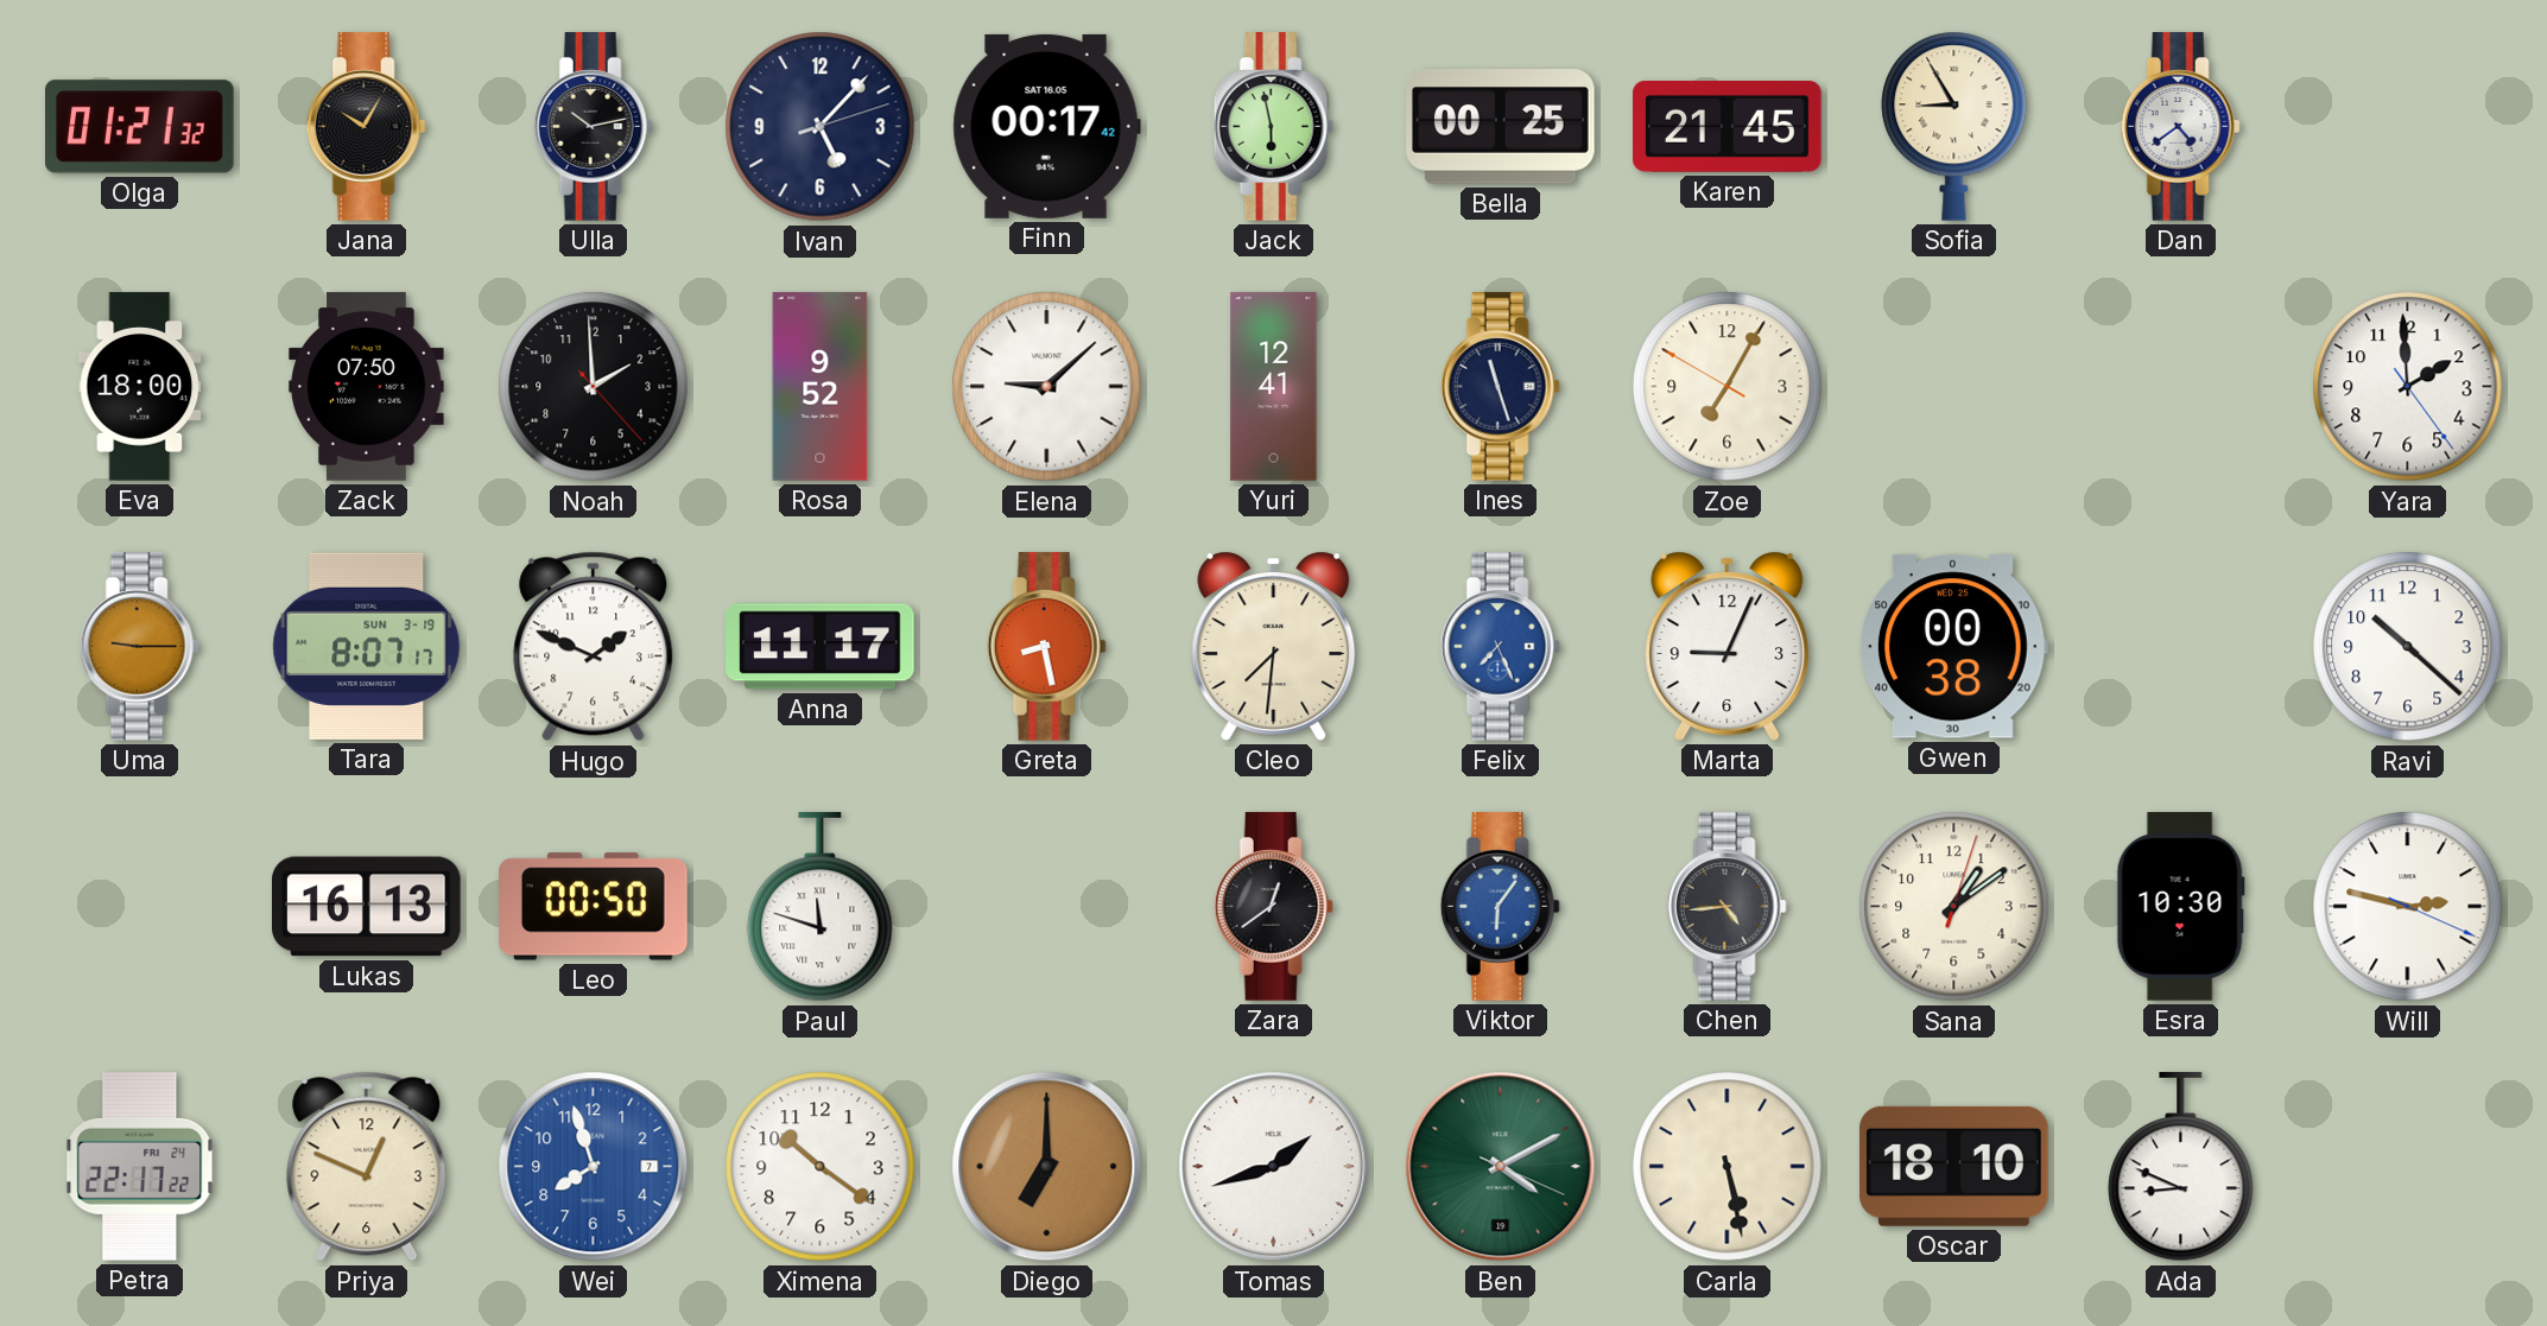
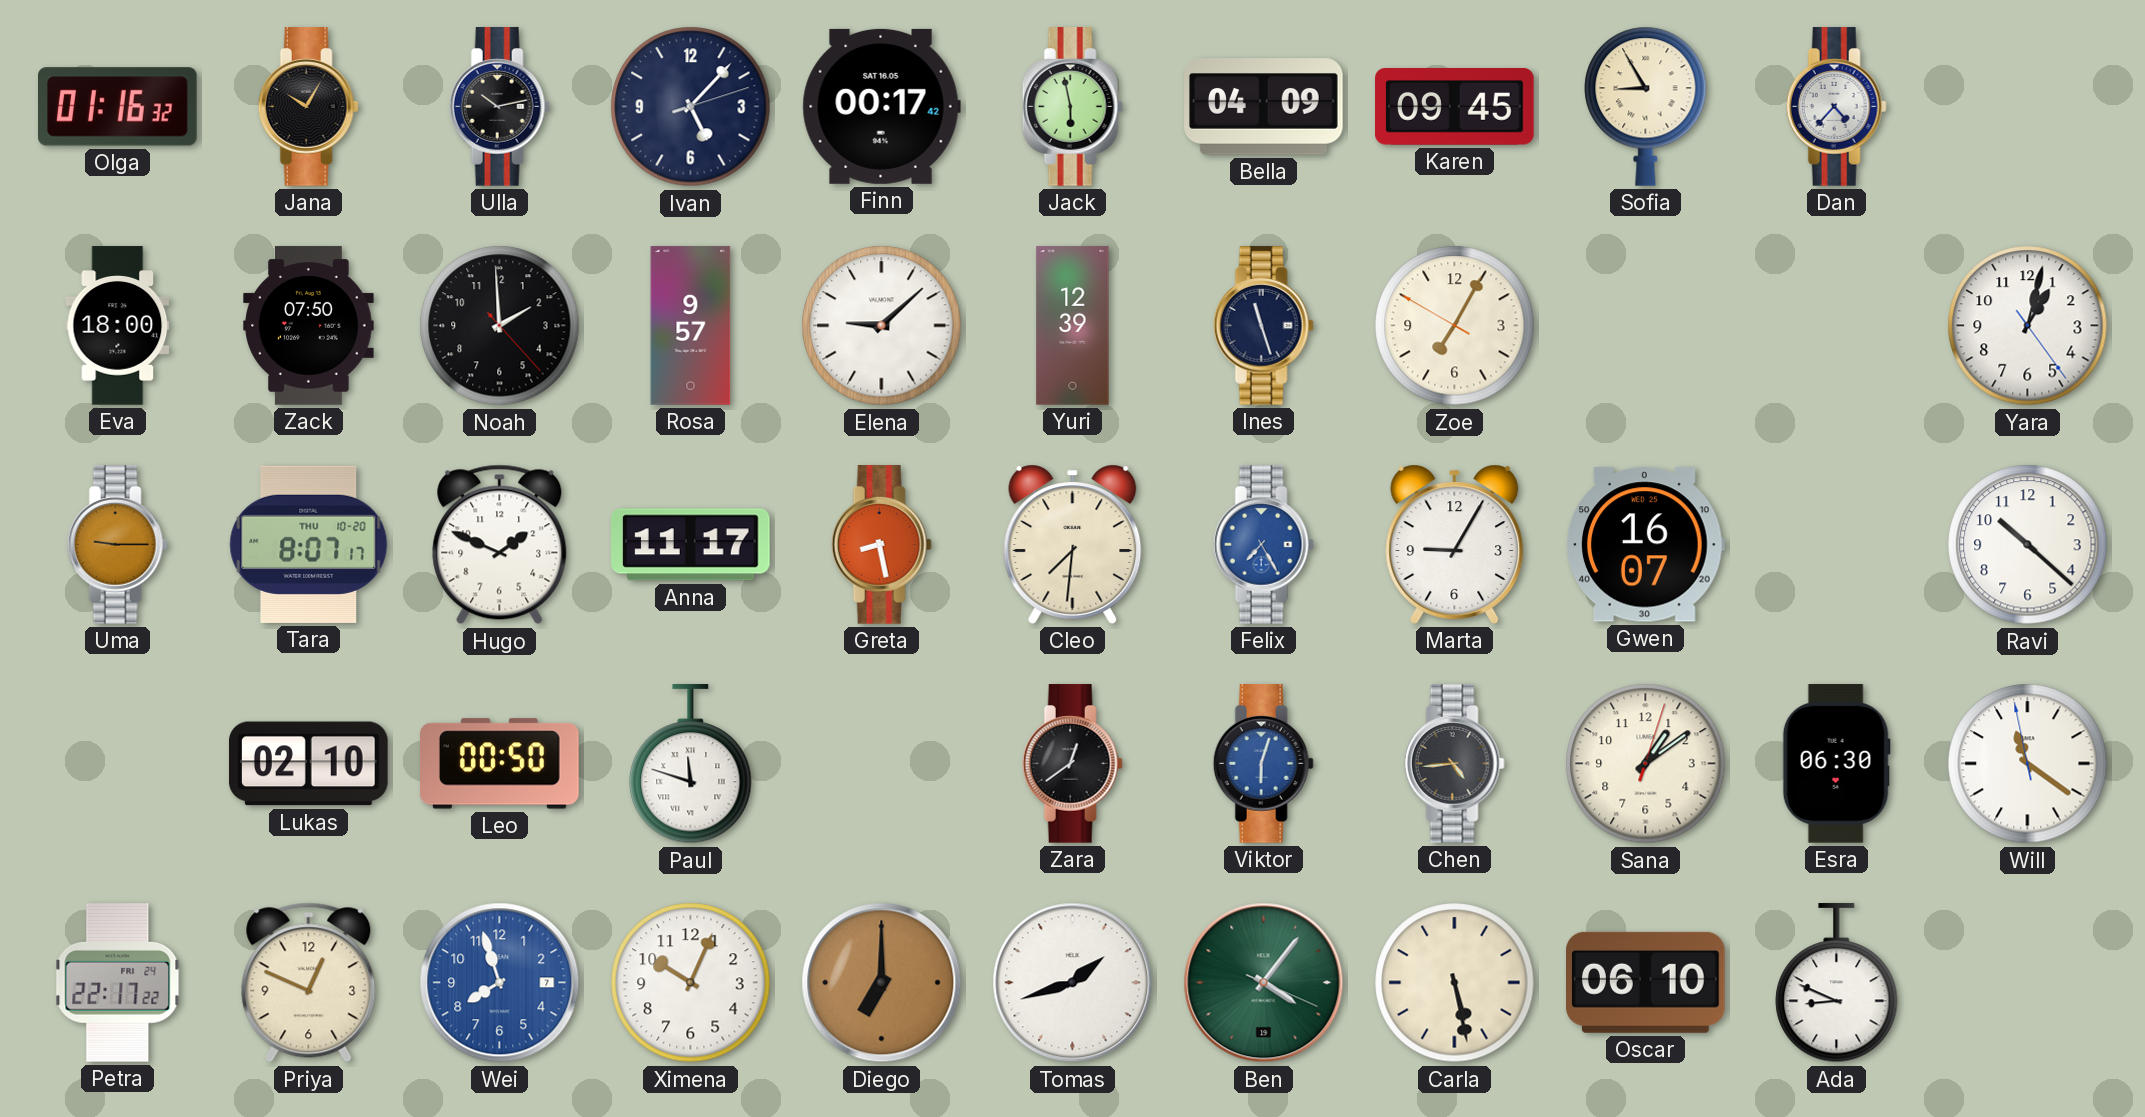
Olga: 01:21 -> 01:16 (118, 107)
Bella: 00:25 -> 04:09 (1264, 107)
Karen: 21:45 -> 09:45 (1455, 107)
Dan: 4:39 -> 4:37 (1836, 107)
Rosa: 9:52 -> 9:57 (691, 326)
Yuri: 12:41 -> 12:39 (1073, 326)
Yara: 1:59 -> 1:02 (2028, 326)
Tara date: SUN 3-19 -> THU 10-20 (309, 544)
Felix: 7:26 -> 7:25 (1263, 545)
Marta: 9:04 -> 9:05 (1455, 544)
Gwen: 00:38 -> 16:07 (1645, 545)
Lukas: 16:13 -> 02:10 (309, 764)
Viktor: 6:06 -> 6:03 (1263, 764)
Esra: 10:30 -> 06:30 (1836, 764)
Will: 2:47 -> 11:20 (2028, 764)
Ximena: 10:21 -> 10:04 (691, 983)
Ben: 4:10 -> 4:06 (1264, 983)
Oscar: 18:10 -> 06:10 (1646, 982)
